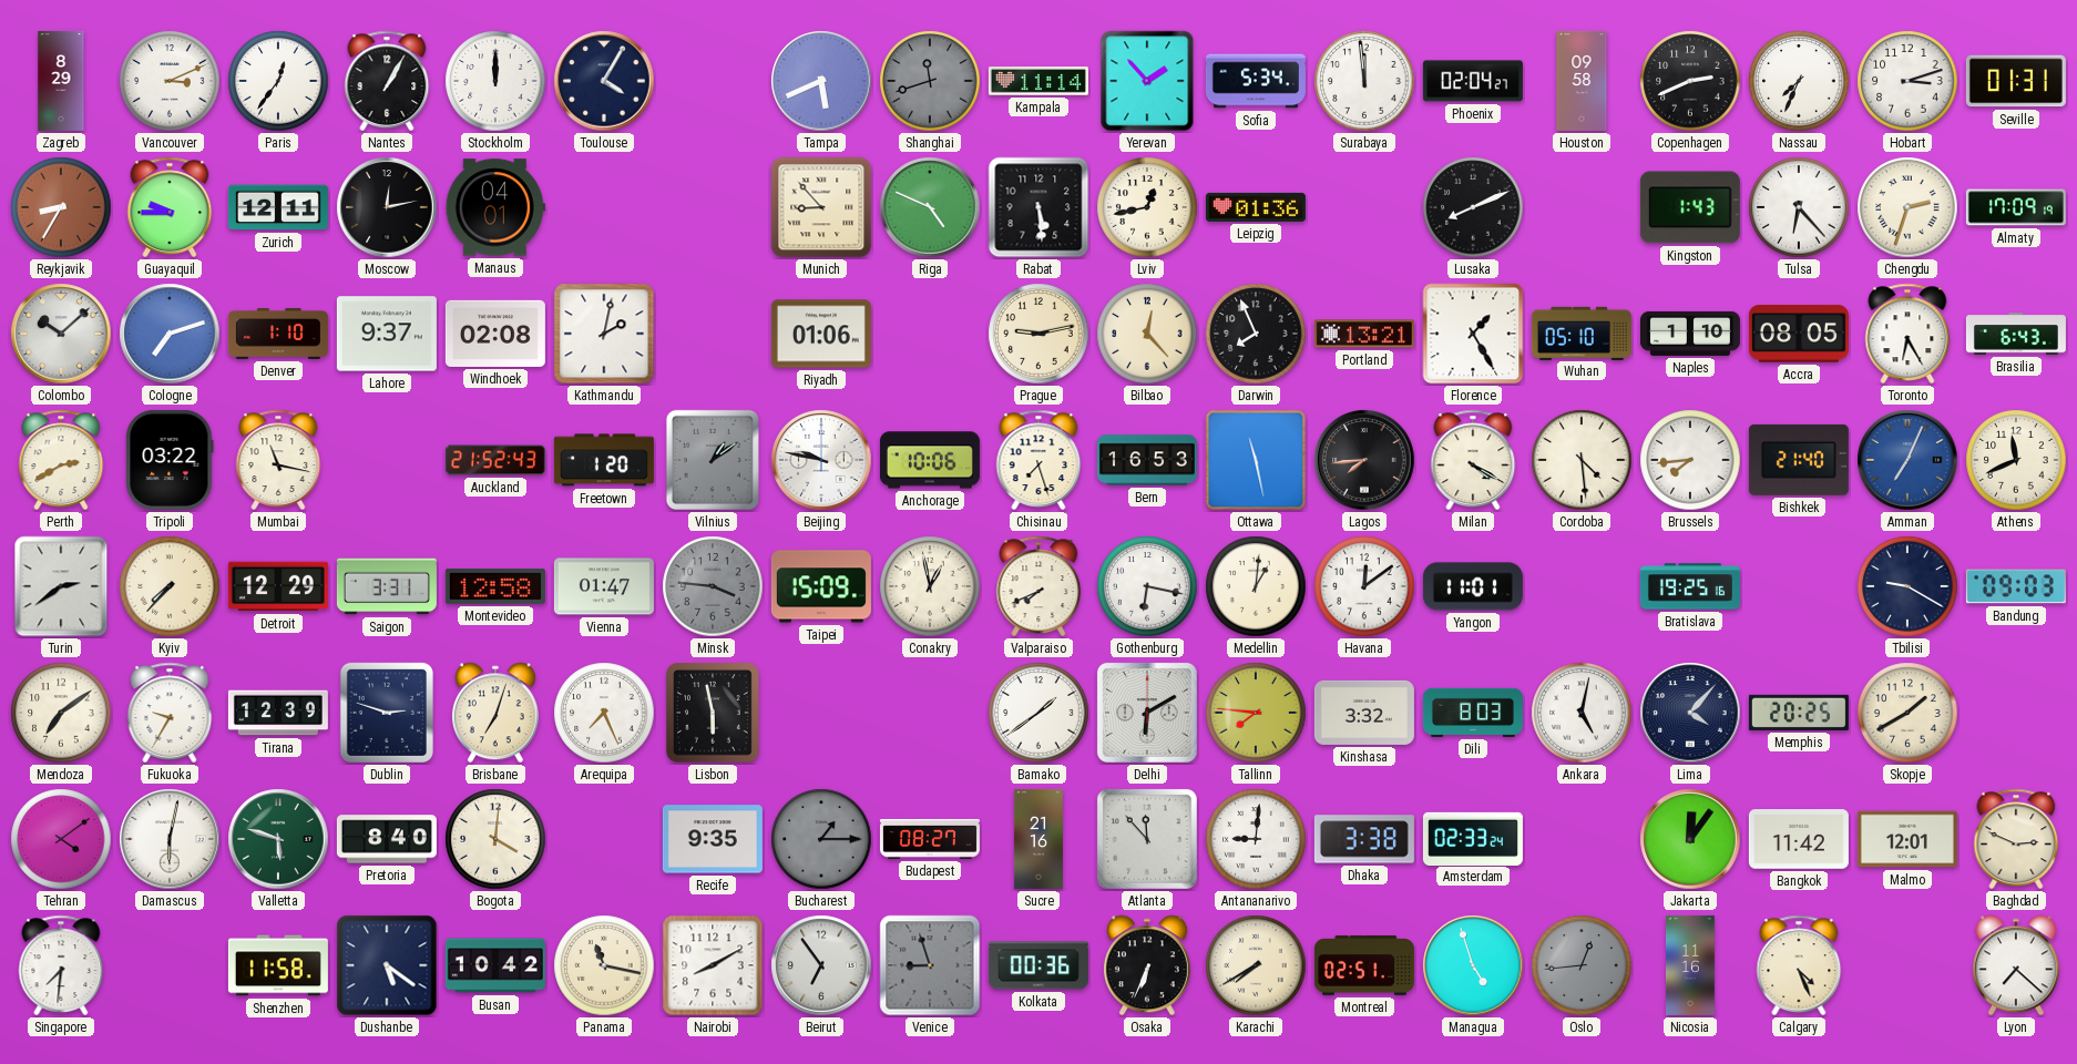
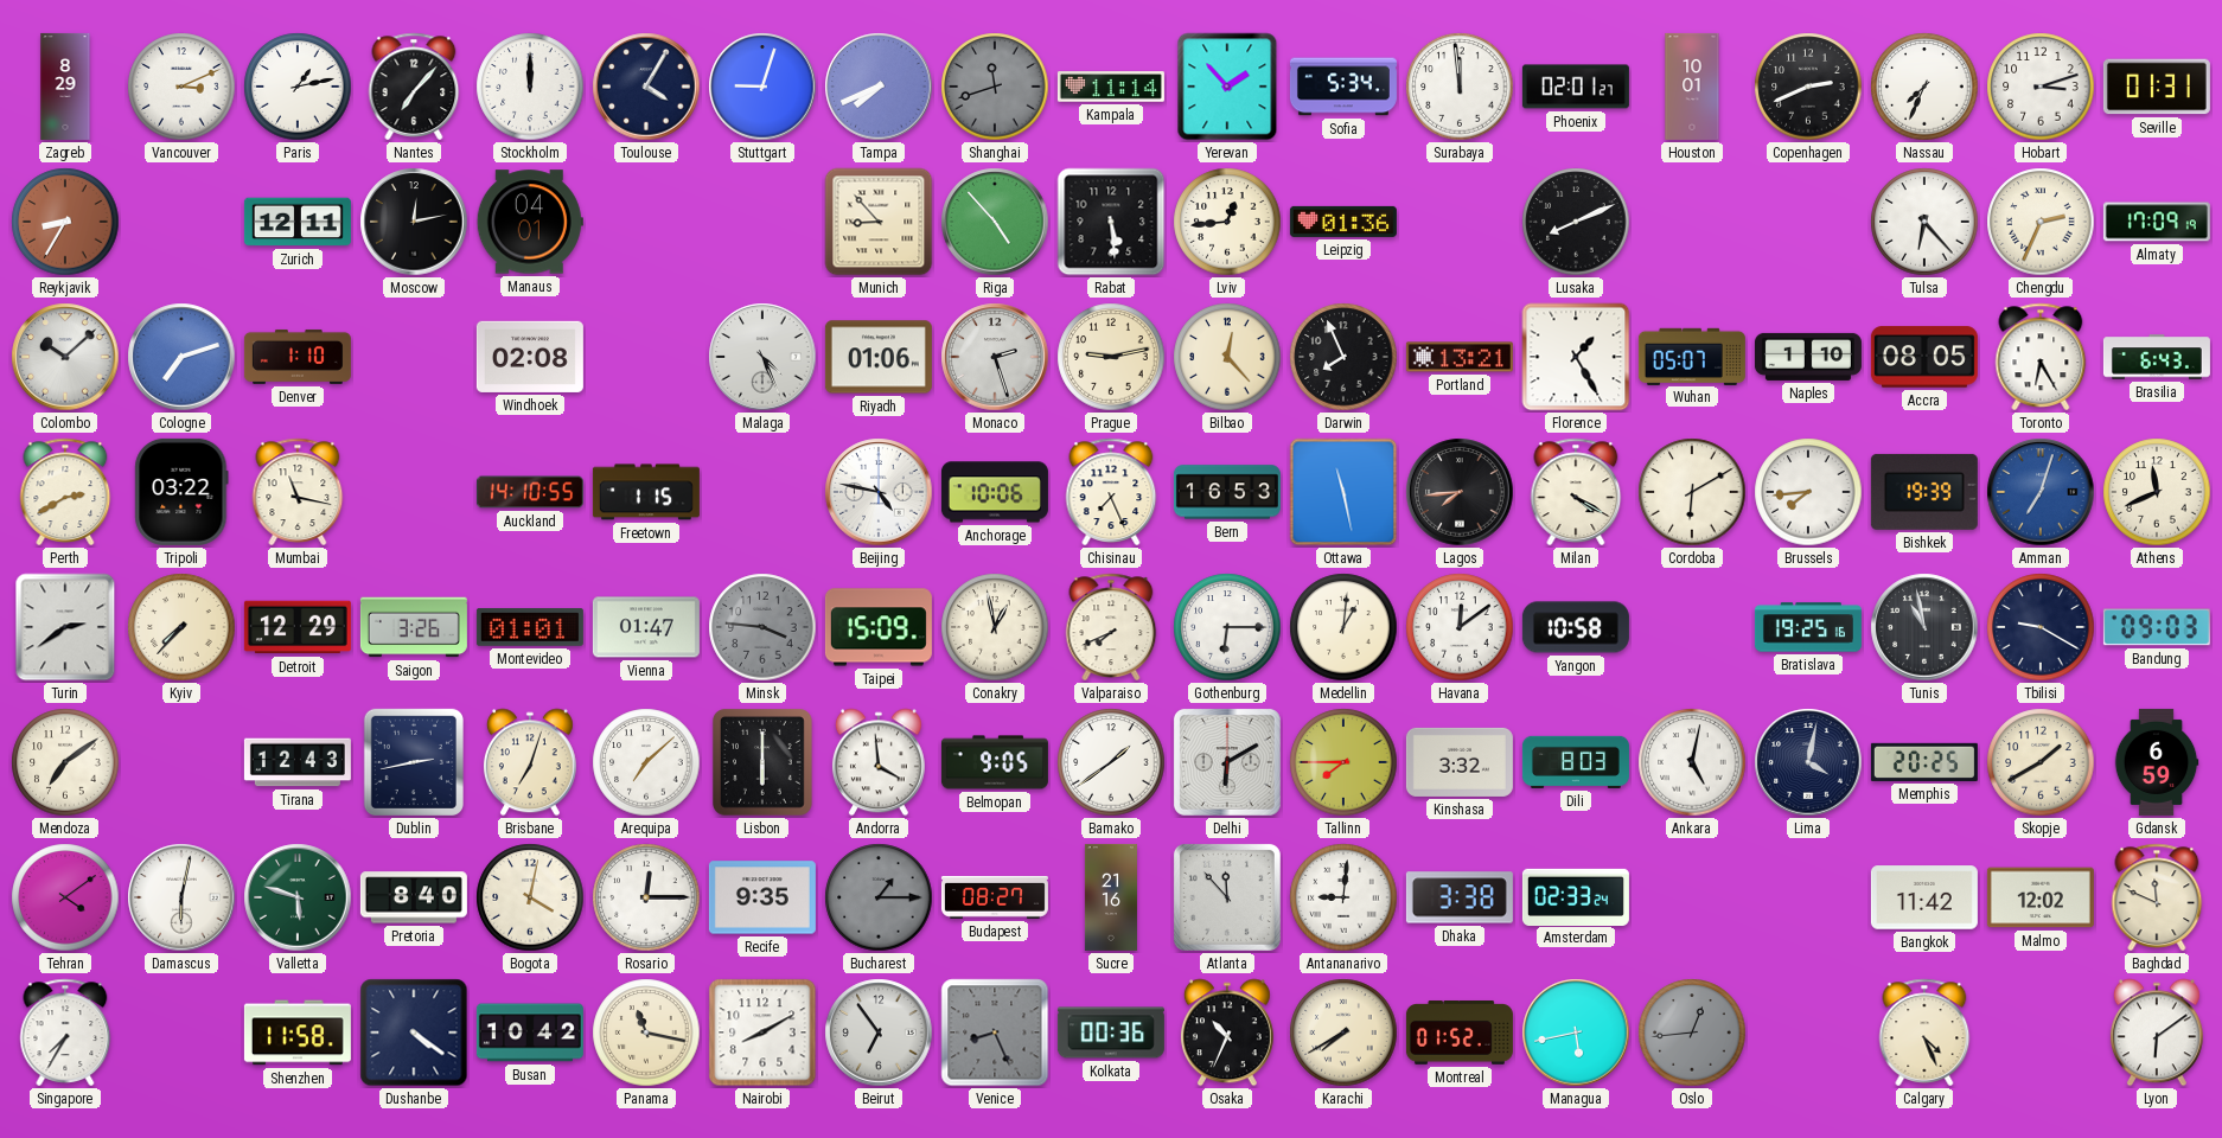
Paris: 12:36 -> 1:13 (298, 87)
Nantes: 1:05 -> 7:07 (414, 87)
Stuttgart: none -> 9:03 (762, 87)
Tampa: 5:41 -> 7:41 (879, 87)
Phoenix: 02:04 -> 02:01 (1576, 87)
Houston: 09:58 -> 10:01 (1692, 87)
Guayaquil: 9:45 -> none (170, 207)
Riga: 4:49 -> 4:53 (995, 222)
Lviv: 12:43 -> 12:44 (1227, 222)
Kingston: 1:43 -> none (1690, 207)
Chengdu: 2:33 -> 2:34 (2041, 222)
Lahore: 9:37 -> none (387, 334)
Kathmandu: 2:02 -> none (604, 334)
Malaga: none -> 4:26 (762, 357)
Monaco: none -> 2:27 (995, 357)
Wuhan: 05:10 -> 05:07 (1692, 356)
Auckland: 21:52 -> 14:10 (530, 492)
Freetown: 1:20 -> 1:15 (646, 492)
Vilnius: 1:09 -> none (713, 460)
Beijing: 9:47 -> 4:47 (879, 492)
Chisinau: 7:27 -> 7:26 (1111, 492)
Cordoba: 4:29 -> 6:10 (1692, 492)
Bishkek: 21:40 -> 19:39 (1924, 492)
Amman: 7:04 -> 7:03 (2041, 492)
Saigon: 3:31 -> 3:26 (414, 627)
Montevideo: 12:58 -> 01:01 (530, 628)
Gothenburg: 6:17 -> 6:15 (1227, 627)
Yangon: 11:01 -> 10:58 (1576, 627)
Tunis: none -> 10:58 (1924, 627)
Fukuoka: 9:35 -> none (170, 713)
Tirana: 12:39 -> 12:43 (298, 762)
Dublin: 2:48 -> 2:43 (414, 762)
Arequipa: 7:26 -> 7:08 (646, 762)
Lisbon: 5:58 -> 6:00 (762, 762)
Andorra: none -> 3:59 (879, 762)
Belmopan: none -> 9:05 (995, 762)
Tallinn: 7:46 -> 7:45 (1343, 762)
Lima: 4:07 -> 4:02 (1808, 762)
Gdansk: none -> 6:59 (2157, 762)
Bogota: 4:01 -> 4:02 (530, 897)
Rosario: none -> 12:15 (646, 897)
Jakarta: 12:06 -> none (1690, 839)
Malmo: 12:01 -> 12:02 (2041, 897)
Baghdad: 2:49 -> 11:49 (2157, 897)
Singapore: 7:31 -> 7:35 (65, 1032)
Dushanbe: 5:21 -> 4:21 (414, 1032)
Venice: 8:57 -> 8:26 (995, 1032)
Osaka: 6:34 -> 10:34 (1227, 1032)
Montreal: 02:51 -> 01:52 (1460, 1034)
Managua: 4:57 -> 5:43 (1576, 1032)
Nicosia: 11:16 -> none (1691, 965)
Lyon: 7:22 -> 6:09 (2157, 1032)
